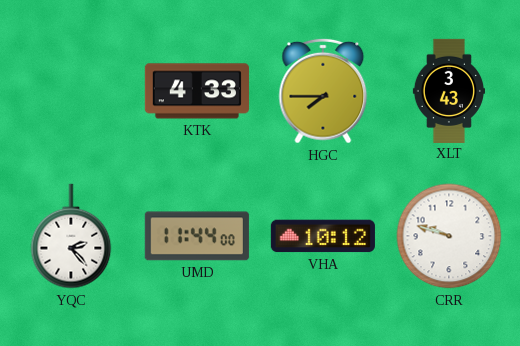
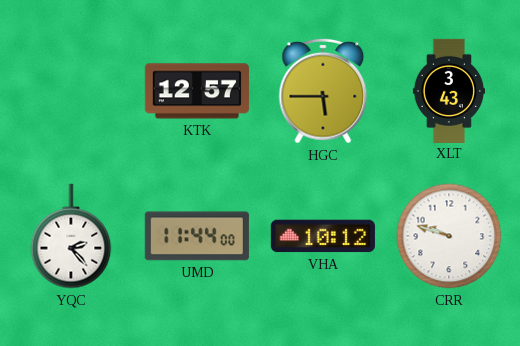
KTK: 4:33 -> 12:57 (197, 91)
HGC: 7:45 -> 5:45 (323, 91)
